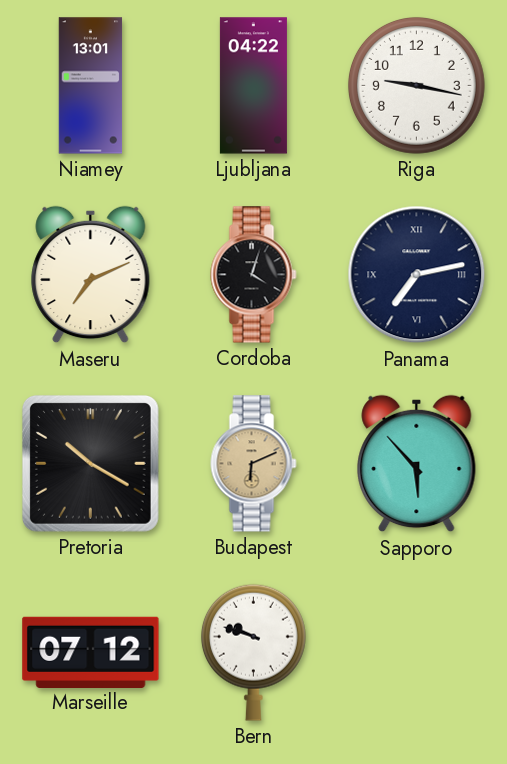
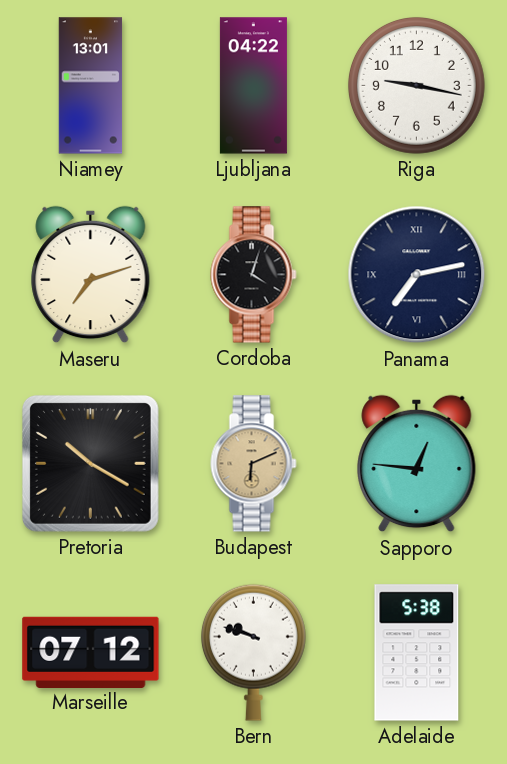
Maseru: 7:11 -> 7:12 (91, 275)
Sapporo: 5:53 -> 12:46 (417, 464)
Adelaide: none -> 5:38 (417, 653)
